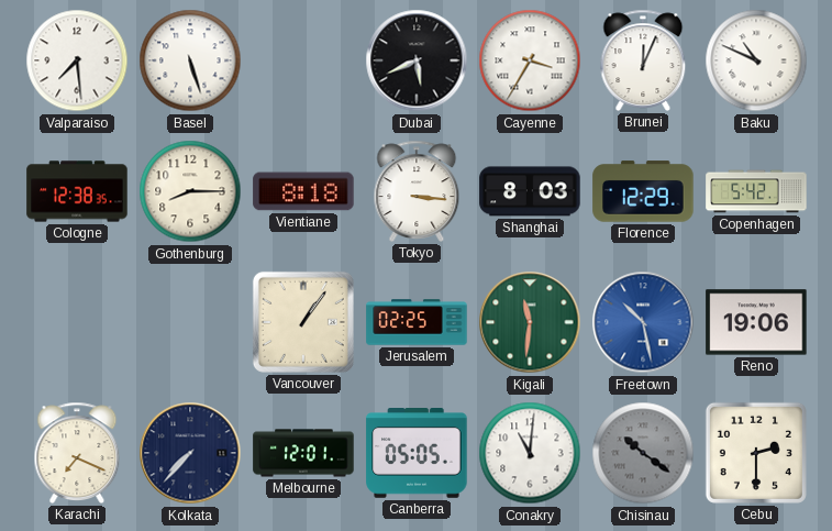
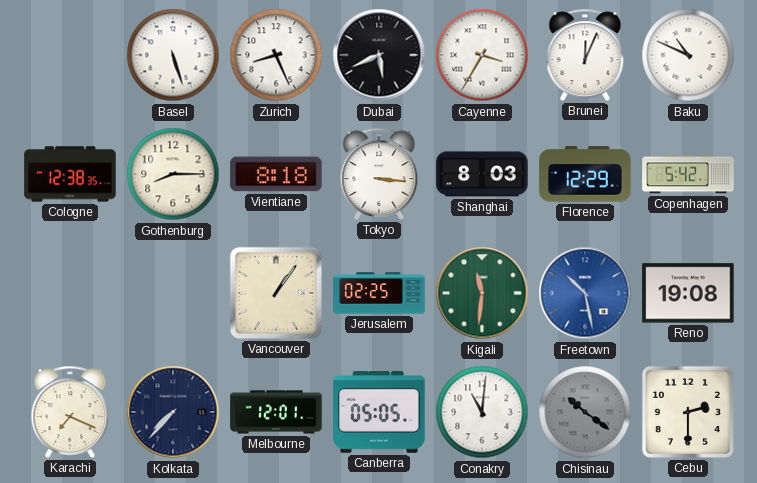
Valparaiso: 7:29 -> none (77, 60)
Zurich: none -> 8:26 (276, 55)
Reno: 19:06 -> 19:08 (688, 293)
